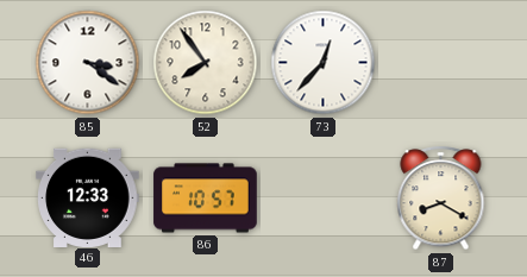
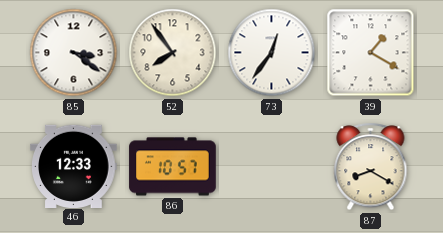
73: 12:37 -> 12:36 (272, 53)
39: none -> 1:20 (371, 53)
